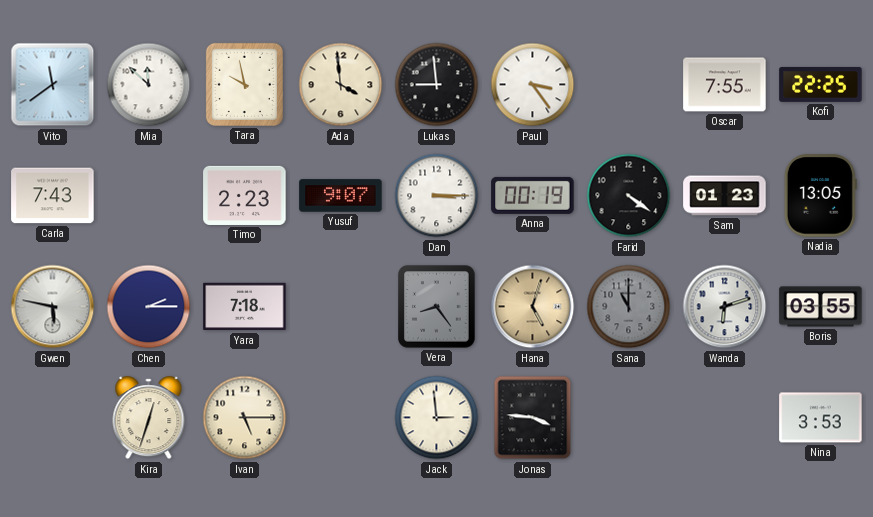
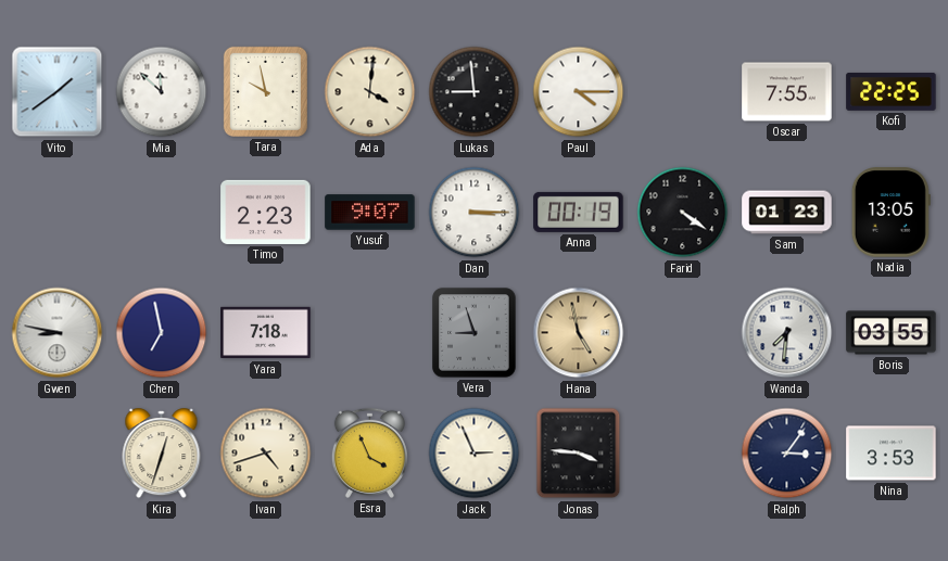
Vito: 11:39 -> 1:39 (58, 92)
Ada: 3:59 -> 4:01 (370, 92)
Paul: 3:24 -> 4:15 (579, 92)
Carla: 7:43 -> none (53, 196)
Gwen: 5:47 -> 8:47 (58, 333)
Chen: 2:15 -> 6:58 (162, 333)
Vera: 8:24 -> 8:57 (475, 333)
Hana: 5:03 -> 4:58 (579, 333)
Sana: 11:00 -> none (629, 307)
Wanda: 6:12 -> 7:31 (787, 333)
Ivan: 5:15 -> 4:42 (266, 454)
Esra: none -> 3:56 (369, 452)
Jack: 2:59 -> 2:56 (475, 454)
Ralph: none -> 3:06 (787, 454)
